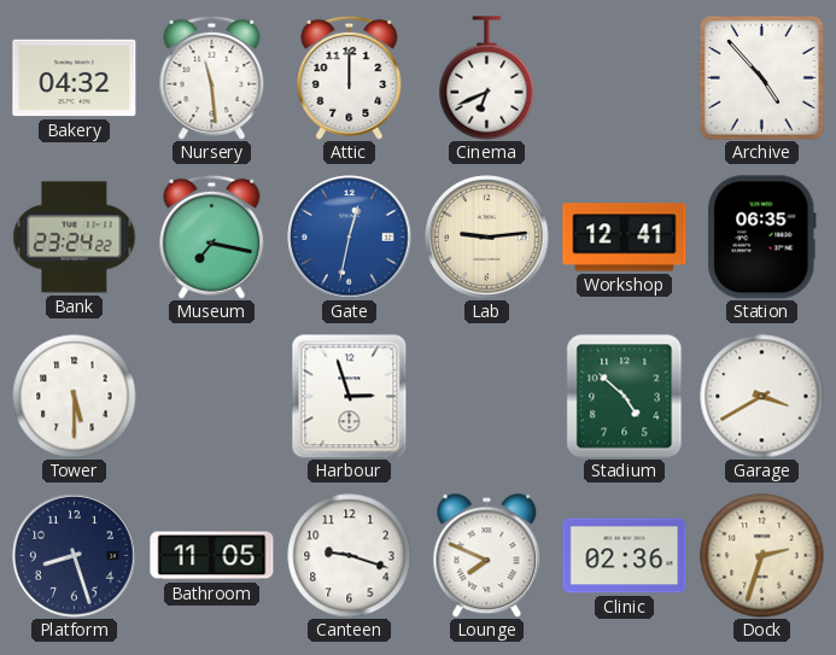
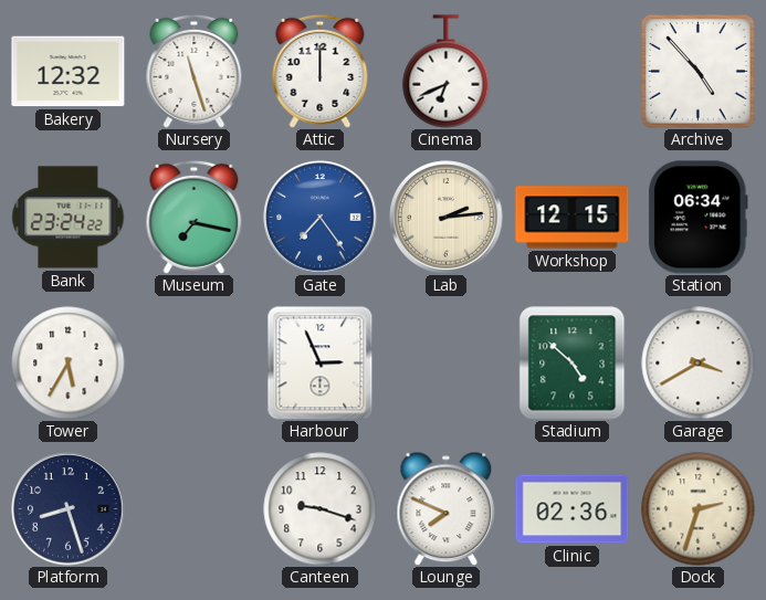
Bakery: 04:32 -> 12:32 (69, 72)
Nursery: 11:29 -> 11:27 (195, 71)
Gate: 12:32 -> 7:24 (321, 218)
Lab: 9:14 -> 2:14 (447, 218)
Workshop: 12:41 -> 12:15 (573, 218)
Station: 06:35 -> 06:34 (699, 218)
Tower: 5:30 -> 5:35 (69, 364)
Harbour: 2:57 -> 2:56 (321, 364)
Bathroom: 11:05 -> none (212, 556)
